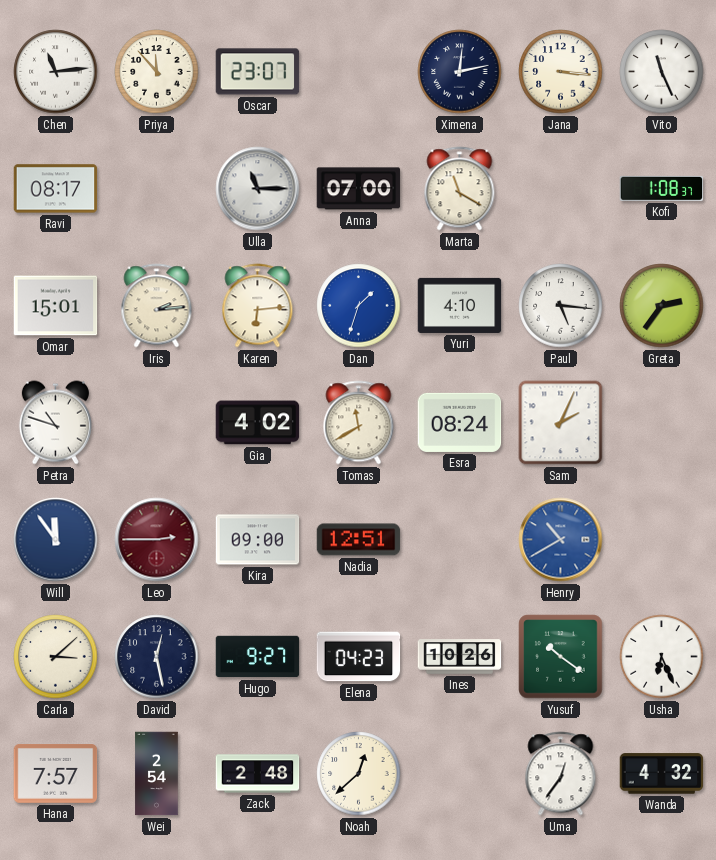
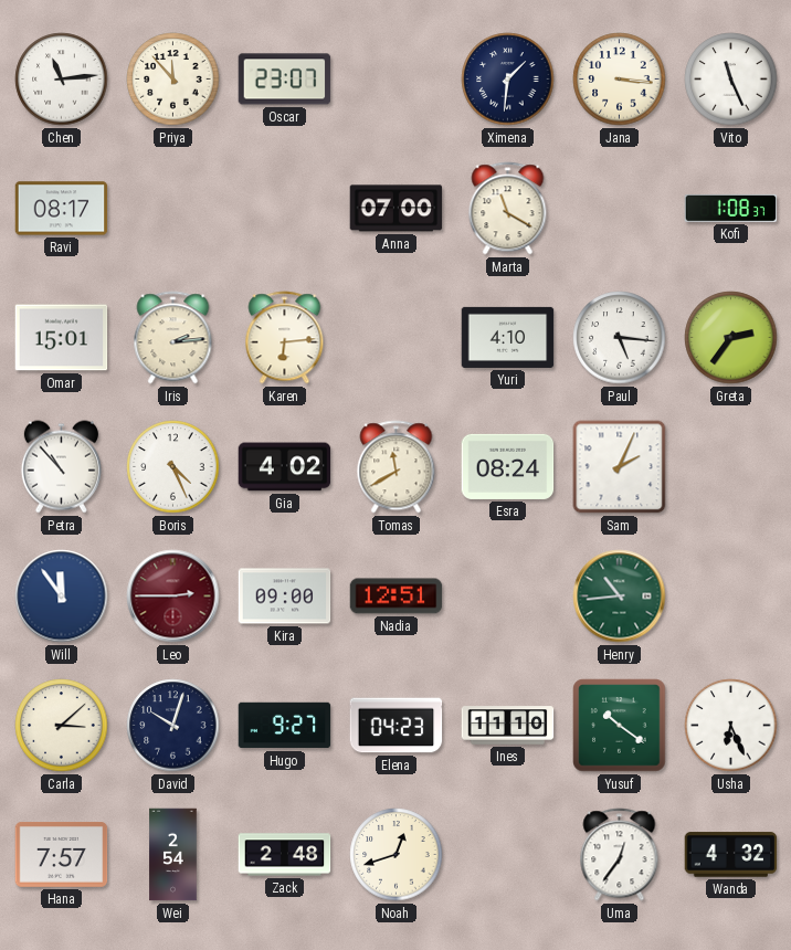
Ximena: 12:13 -> 1:31 (508, 80)
Ulla: 11:15 -> none (258, 189)
Dan: 1:33 -> none (359, 306)
Petra: 10:48 -> 10:53 (61, 467)
Boris: none -> 4:26 (173, 467)
Henry: 10:40 -> 10:44 (620, 597)
Henry dial: blue -> green (620, 597)
David: 12:28 -> 10:03 (173, 726)
Ines: 10:26 -> 11:10 (508, 726)
Noah: 12:38 -> 12:42 (397, 855)
